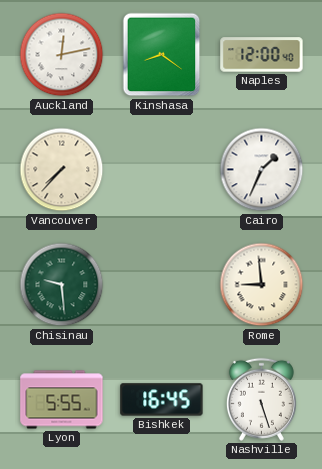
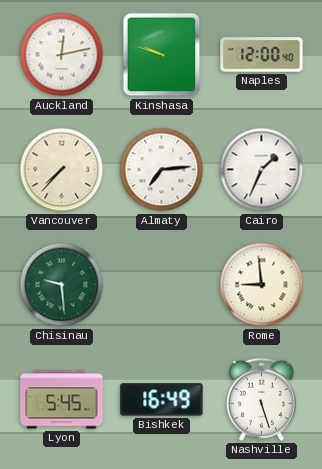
Kinshasa: 8:21 -> 9:48 (162, 55)
Almaty: none -> 7:14 (162, 170)
Lyon: 5:55 -> 5:45 (62, 400)
Bishkek: 16:45 -> 16:49 (162, 400)
